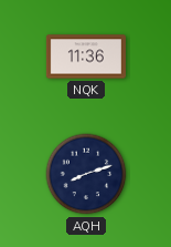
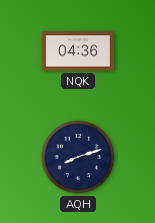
NQK: 11:36 -> 04:36 (78, 51)
